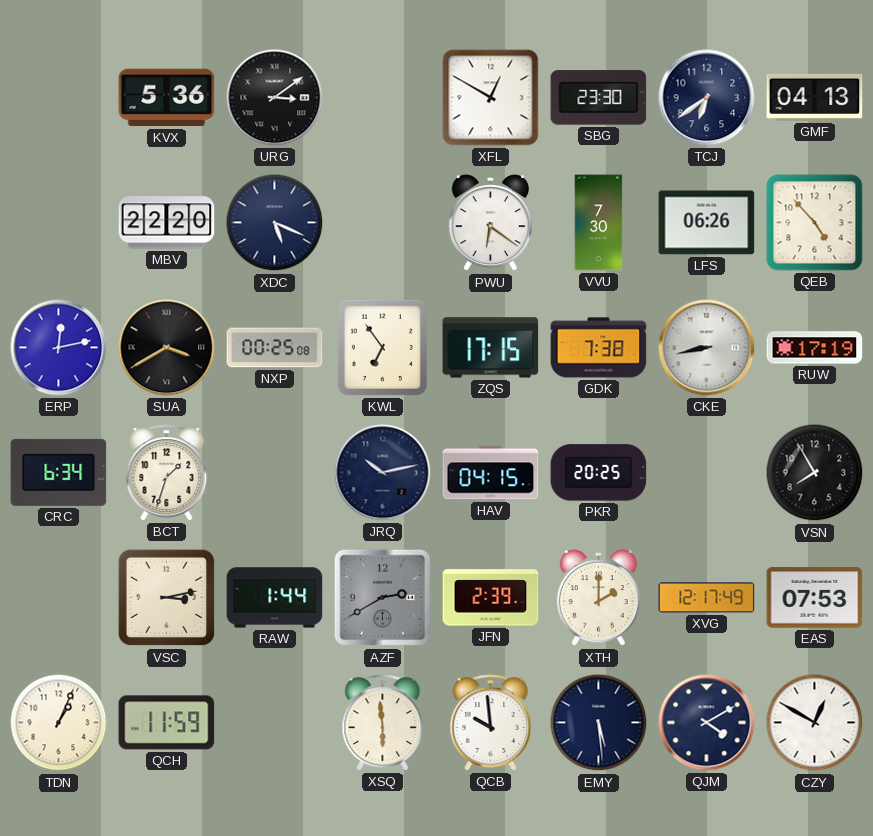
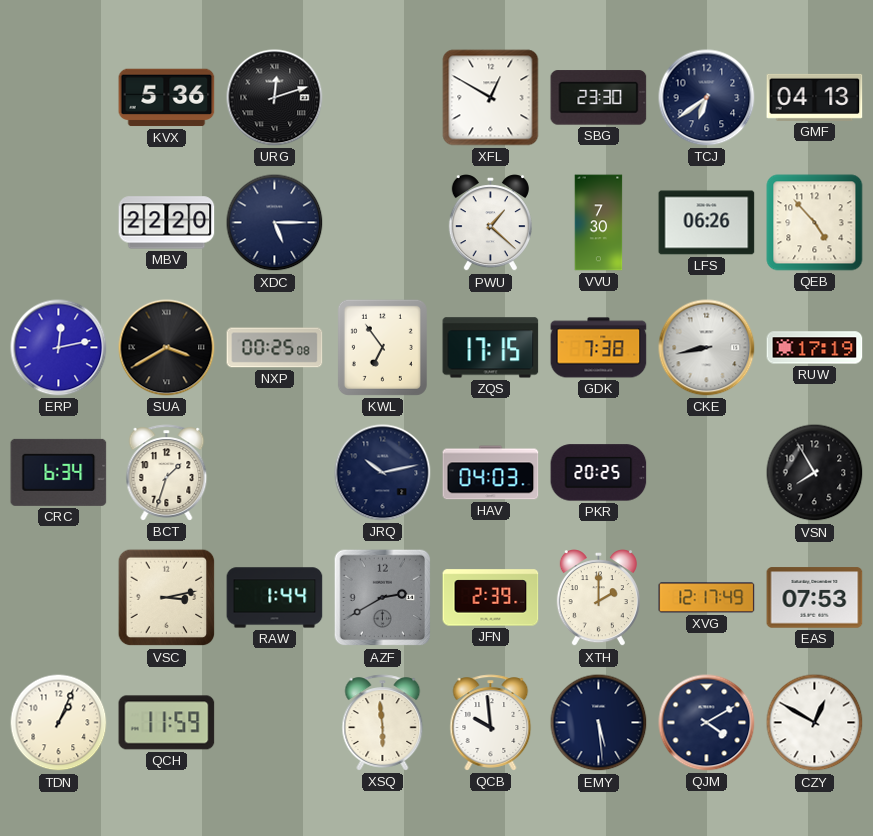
URG: 3:09 -> 12:12 (275, 98)
XDC: 5:19 -> 5:15 (275, 223)
PWU: 6:21 -> 1:22 (490, 223)
HAV: 04:15 -> 04:03 (491, 473)
